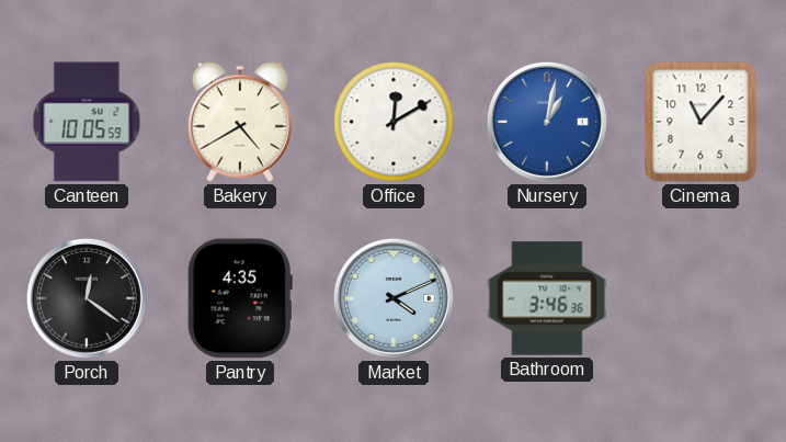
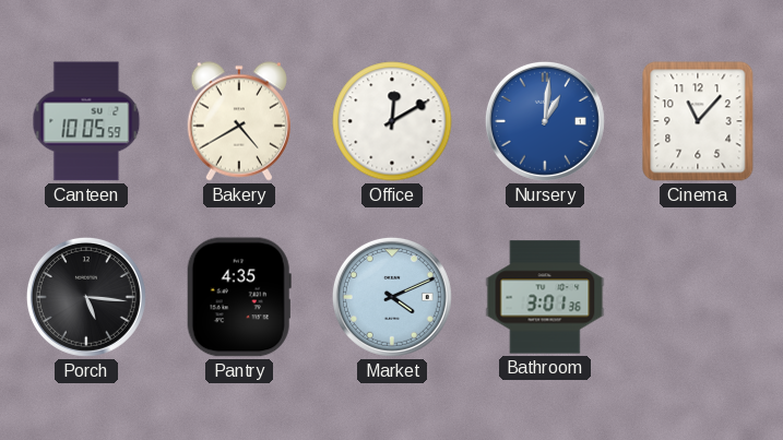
Nursery: 1:02 -> 1:01 (545, 121)
Porch: 12:21 -> 5:16 (86, 297)
Bathroom: 3:46 -> 3:01 (545, 297)
